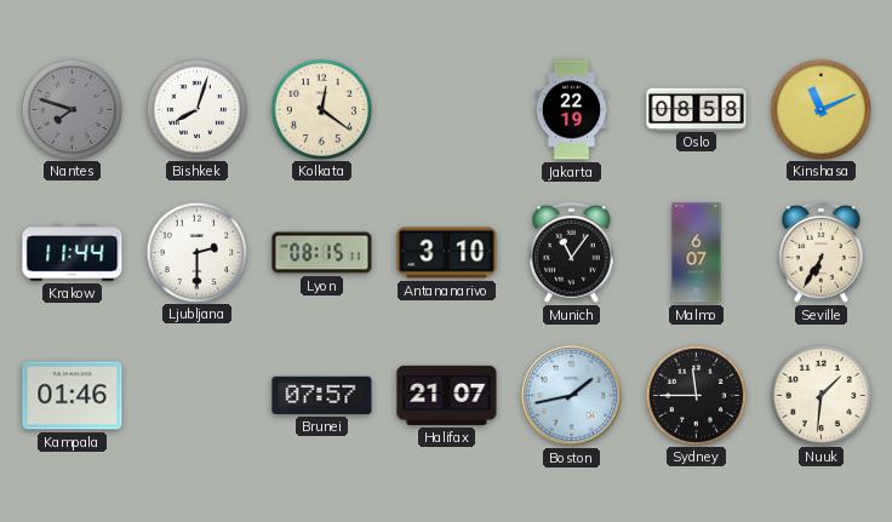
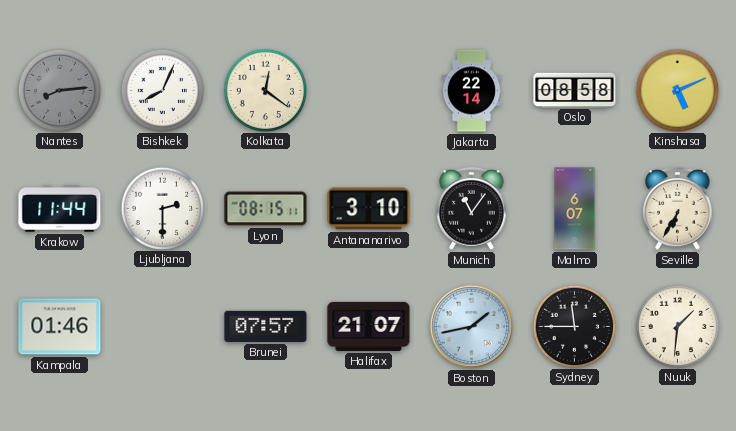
Nantes: 7:48 -> 8:14 (59, 90)
Bishkek: 8:03 -> 8:04 (162, 90)
Jakarta: 22:19 -> 22:14 (472, 91)
Kinshasa: 11:11 -> 5:11 (677, 90)
